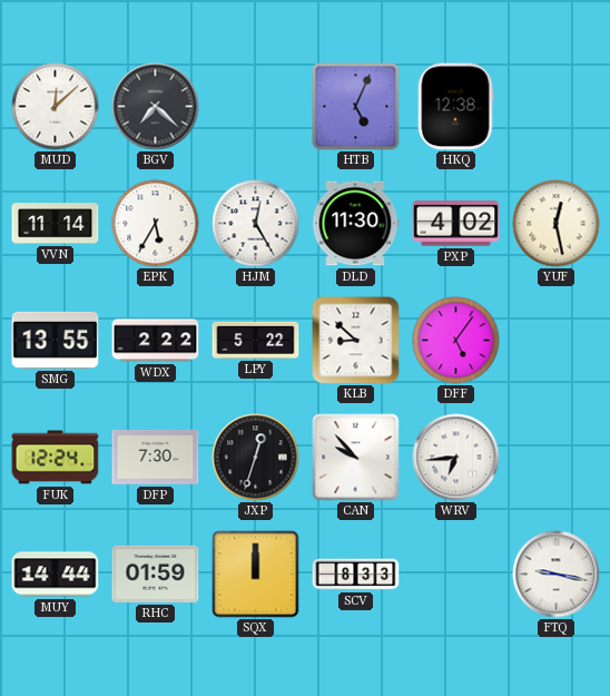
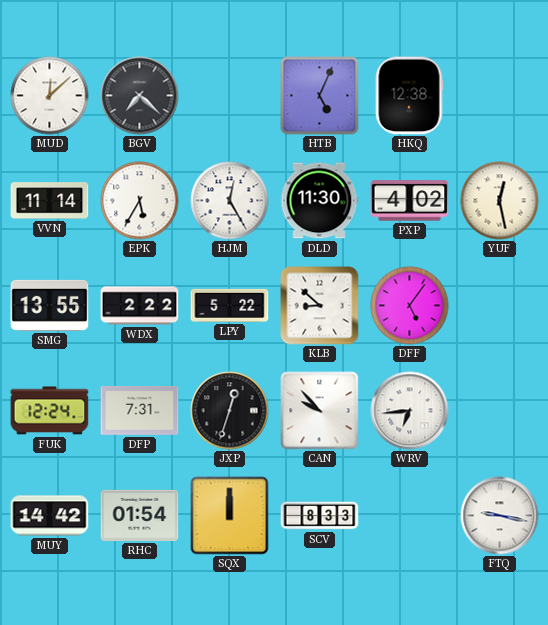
DFP: 7:30 -> 7:31 (140, 411)
MUY: 14:44 -> 14:42 (50, 516)
RHC: 01:59 -> 01:54 (140, 515)
